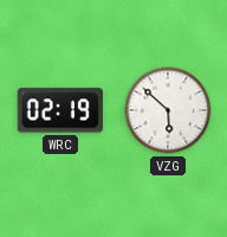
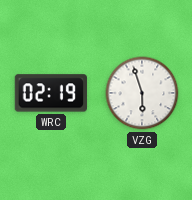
VZG: 5:52 -> 5:57 (142, 93)
